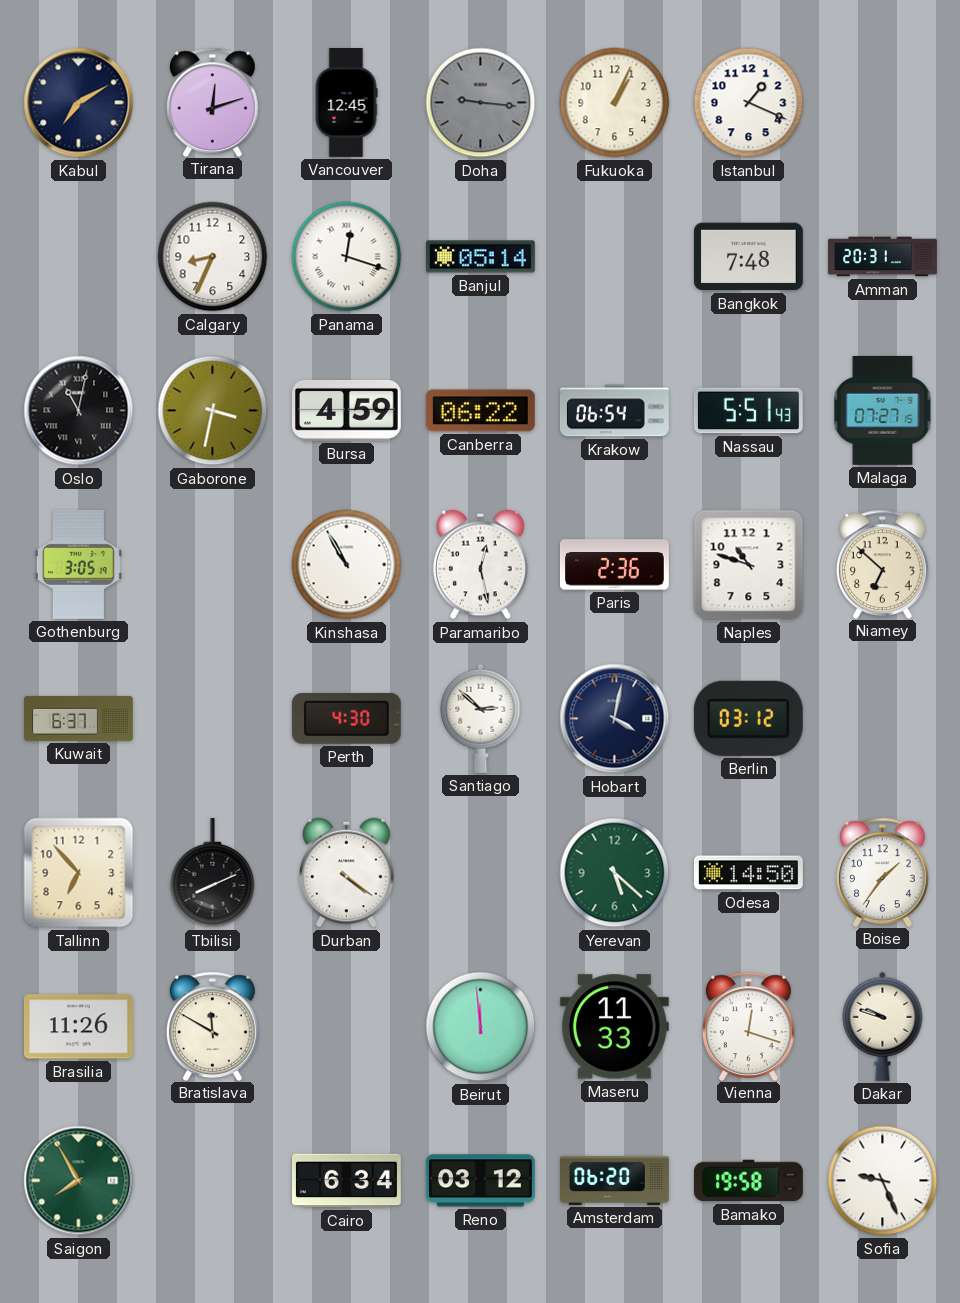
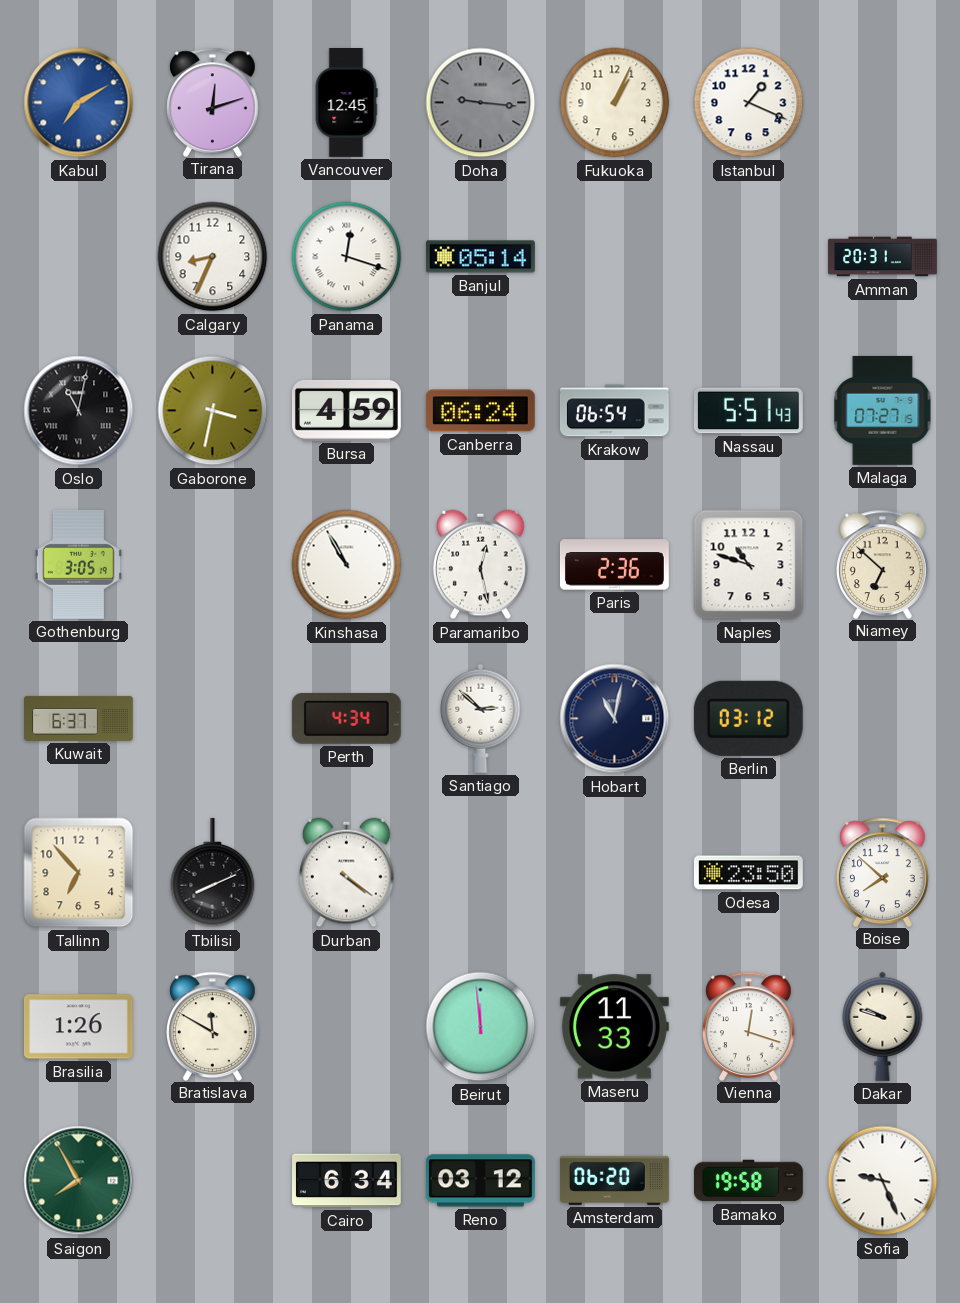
Kabul dial: navy -> blue (79, 103)
Bangkok: 7:48 -> none (748, 257)
Canberra: 06:22 -> 06:24 (480, 411)
Perth: 4:30 -> 4:34 (346, 718)
Hobart: 4:02 -> 11:02 (615, 719)
Yerevan: 5:22 -> none (615, 873)
Odesa: 14:50 -> 23:50 (748, 873)
Boise: 1:36 -> 7:52 (883, 872)
Brasilia: 11:26 -> 1:26 (78, 1027)
